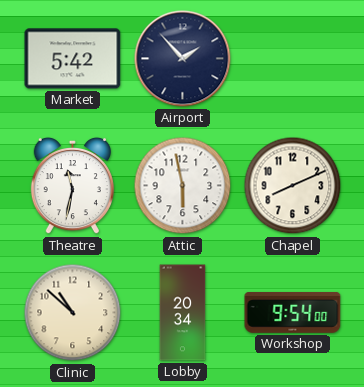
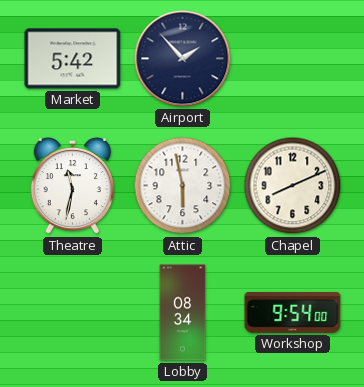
Clinic: 10:52 -> none (73, 313)
Lobby: 20:34 -> 08:34 (183, 313)
